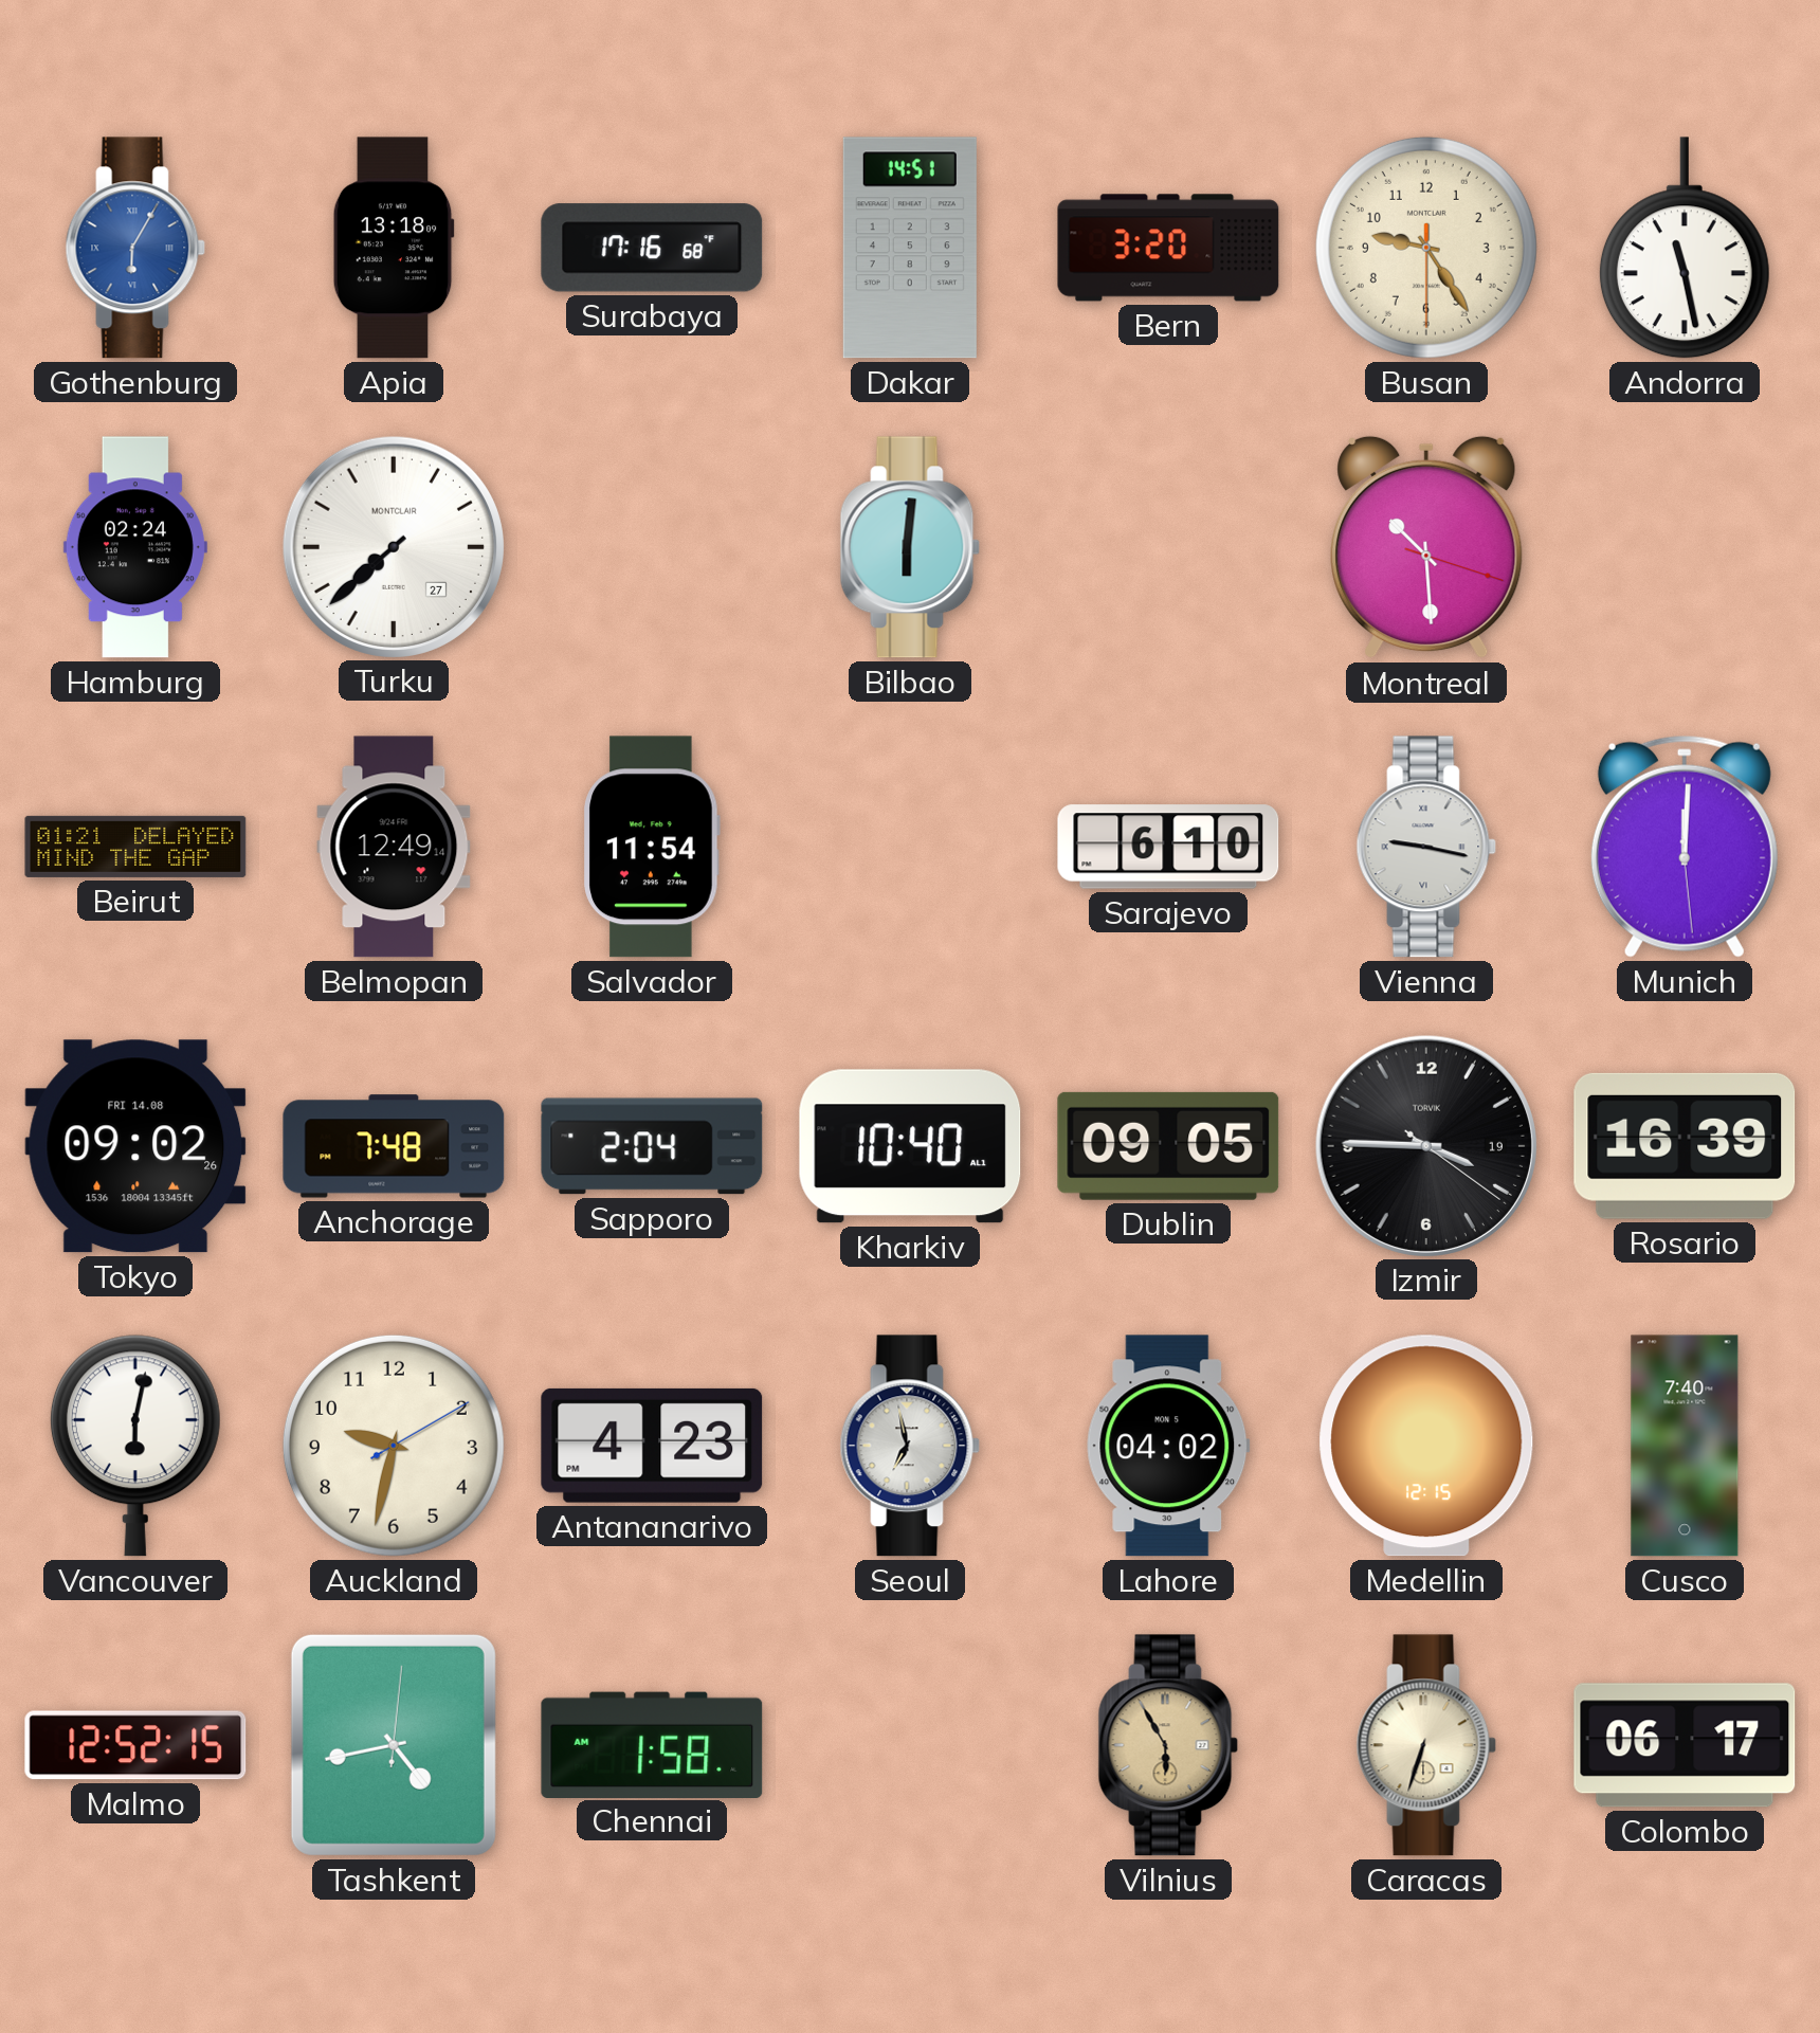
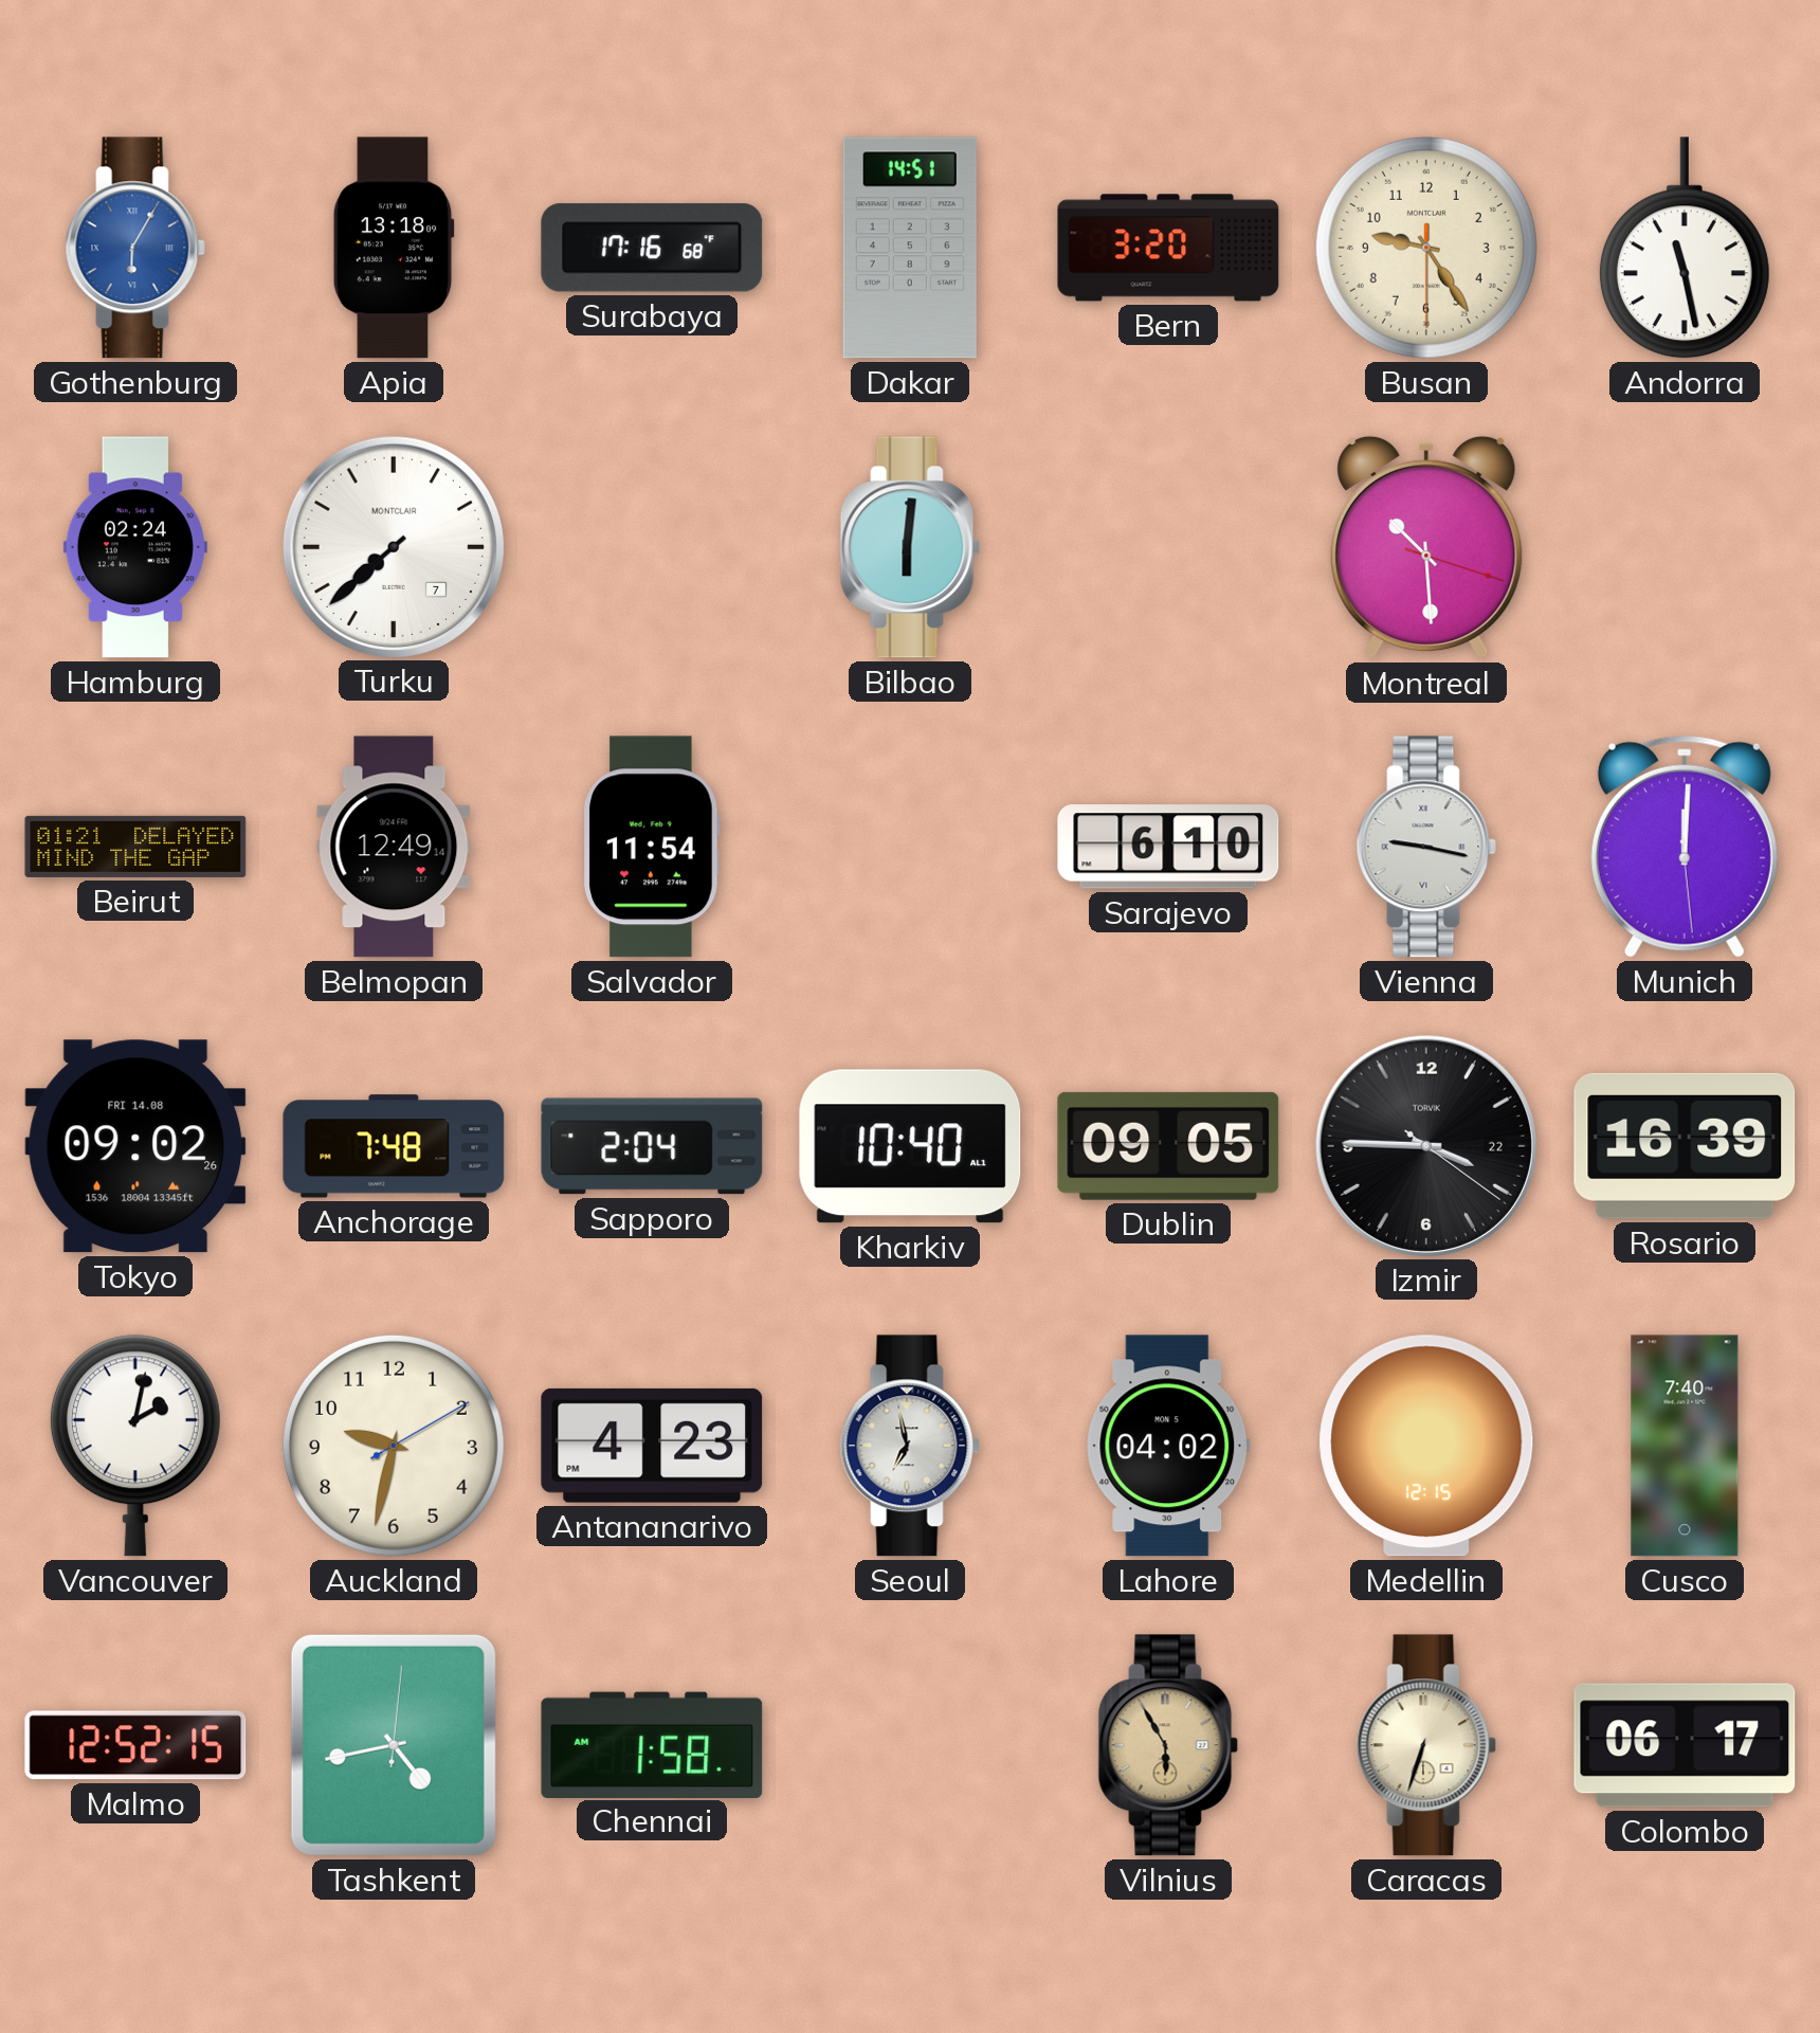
Turku date: 27 -> 7 (393, 546)
Izmir date: 19 -> 22 (1425, 1145)
Vancouver: 6:02 -> 2:02 (135, 1446)
